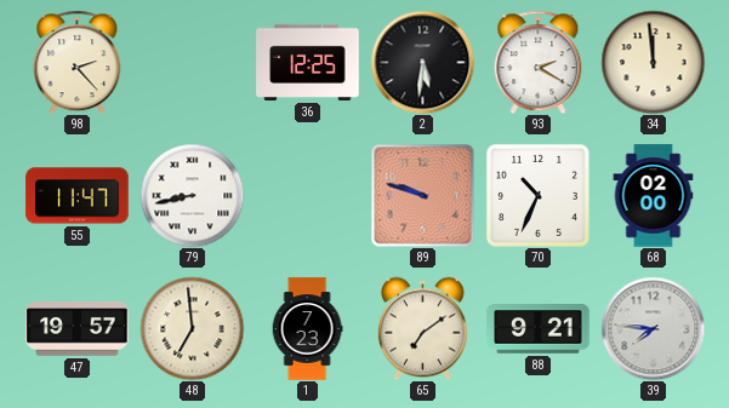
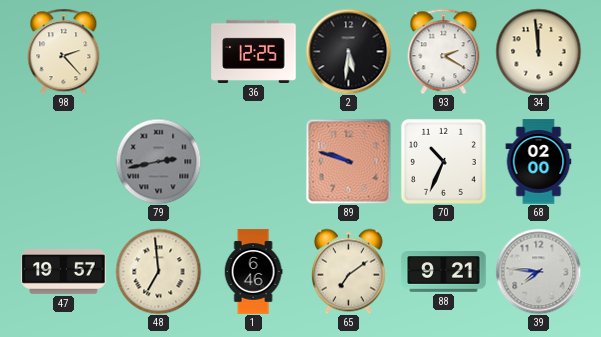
55: 11:47 -> none (78, 196)
79: 8:43 -> 2:43 (158, 161)
79 dial: white -> grey (158, 161)
1: 7:23 -> 6:46 (253, 272)
